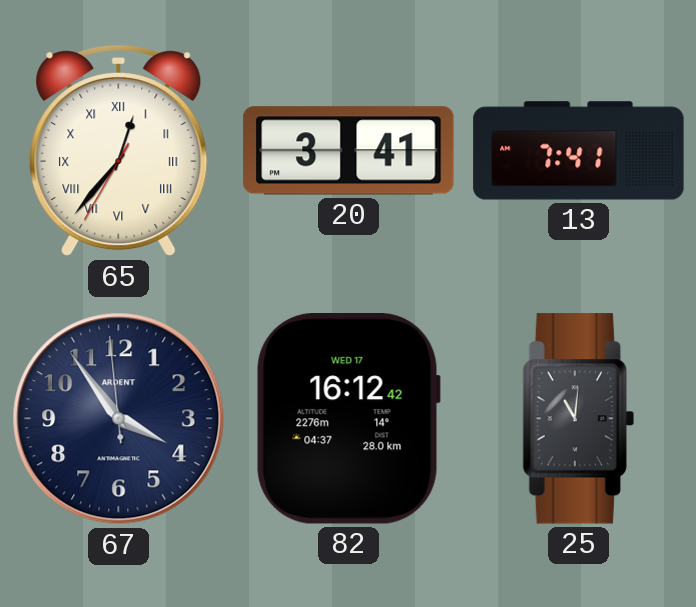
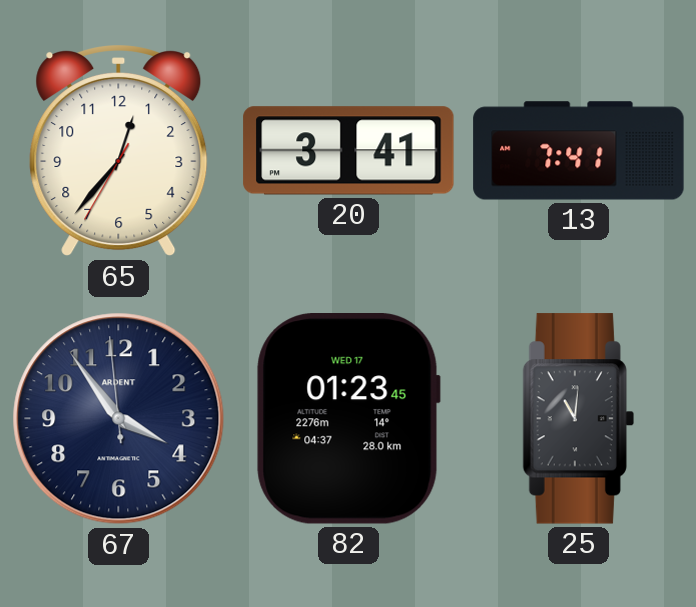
65 numerals: Roman -> Arabic (119, 152)
82: 16:12 -> 01:23 (348, 419)
